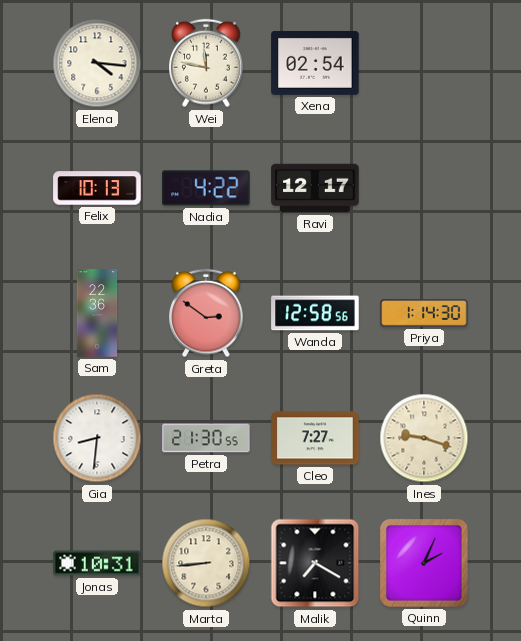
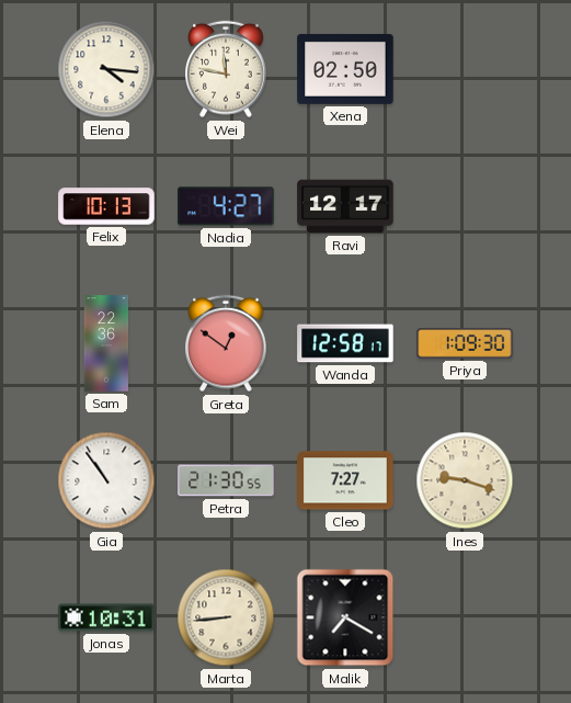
Xena: 02:54 -> 02:50 (345, 69)
Nadia: 4:22 -> 4:27 (226, 206)
Greta: 2:51 -> 12:51 (226, 343)
Wanda: 12:58:56 -> 12:58:17 (345, 343)
Priya: 1:14 -> 1:09 (465, 343)
Gia: 8:31 -> 10:54 (106, 480)
Quinn: 2:04 -> none (424, 563)
